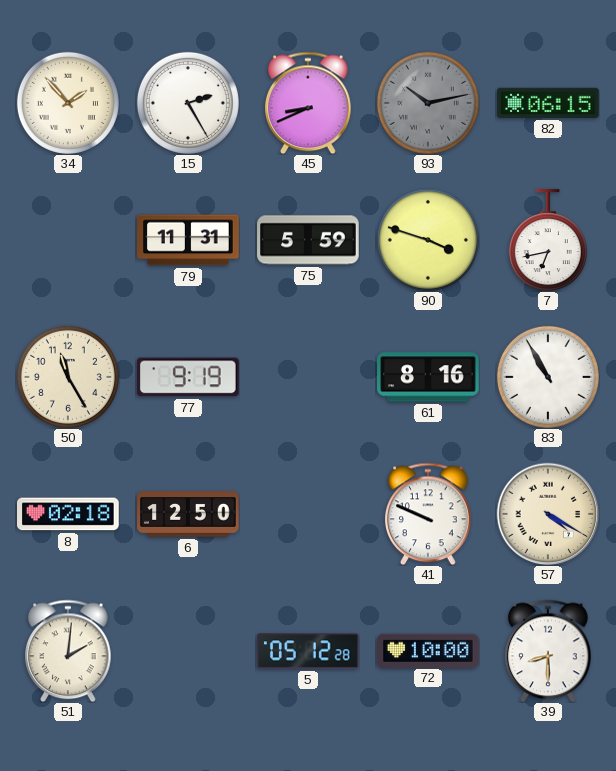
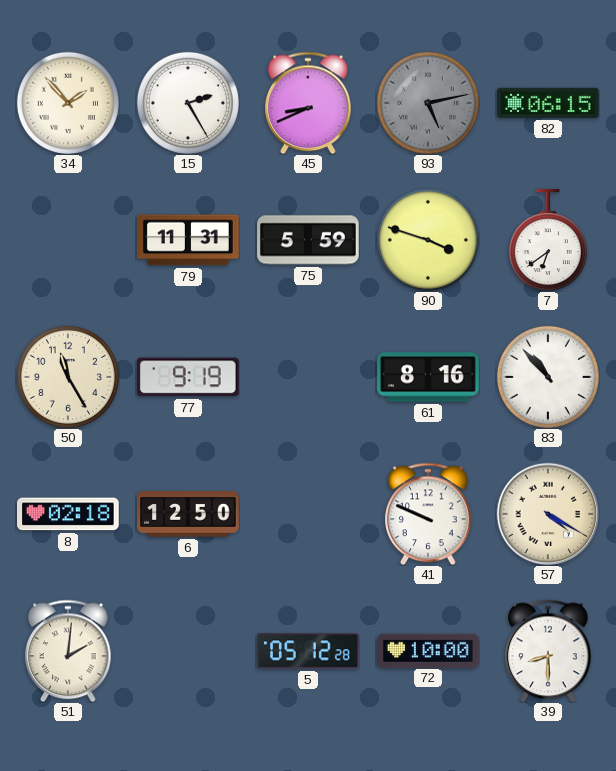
93: 10:13 -> 5:13 (428, 103)
7: 6:43 -> 6:39 (548, 240)
83: 10:55 -> 10:53 (548, 377)
